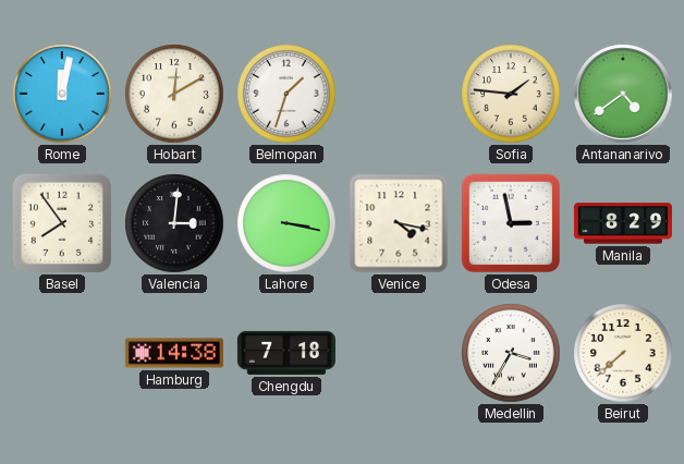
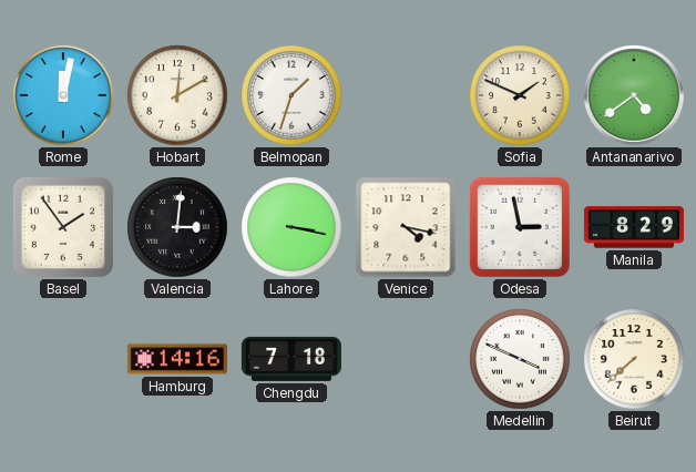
Sofia: 1:46 -> 1:49 (520, 95)
Basel: 7:54 -> 1:54 (63, 227)
Hamburg: 14:38 -> 14:16 (177, 359)
Medellin: 3:35 -> 3:49 (520, 359)
